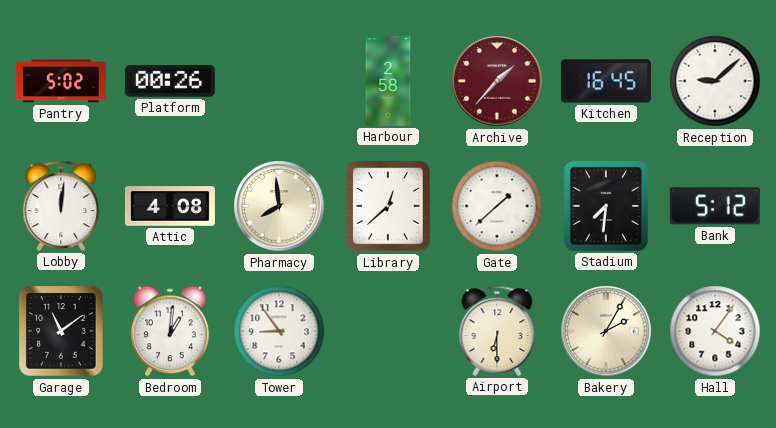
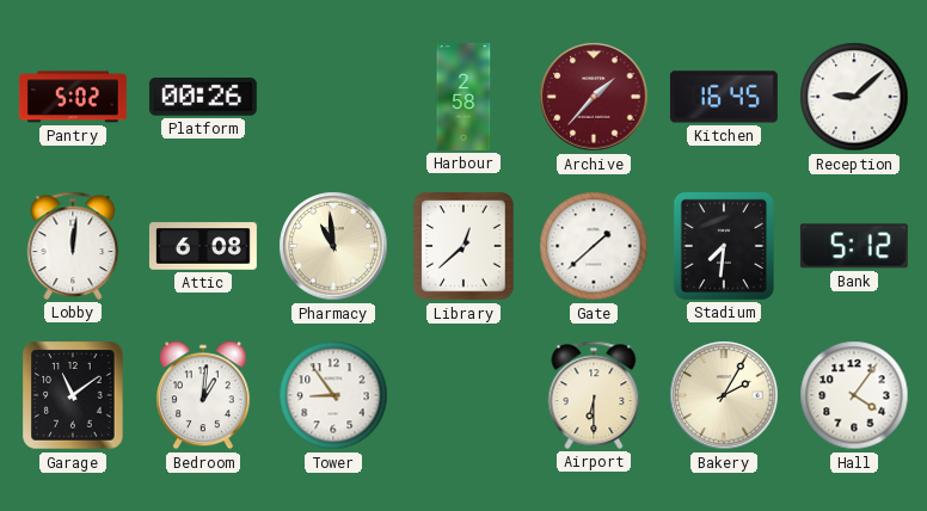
Attic: 4:08 -> 6:08 (203, 246)
Pharmacy: 7:59 -> 10:59 (333, 246)
